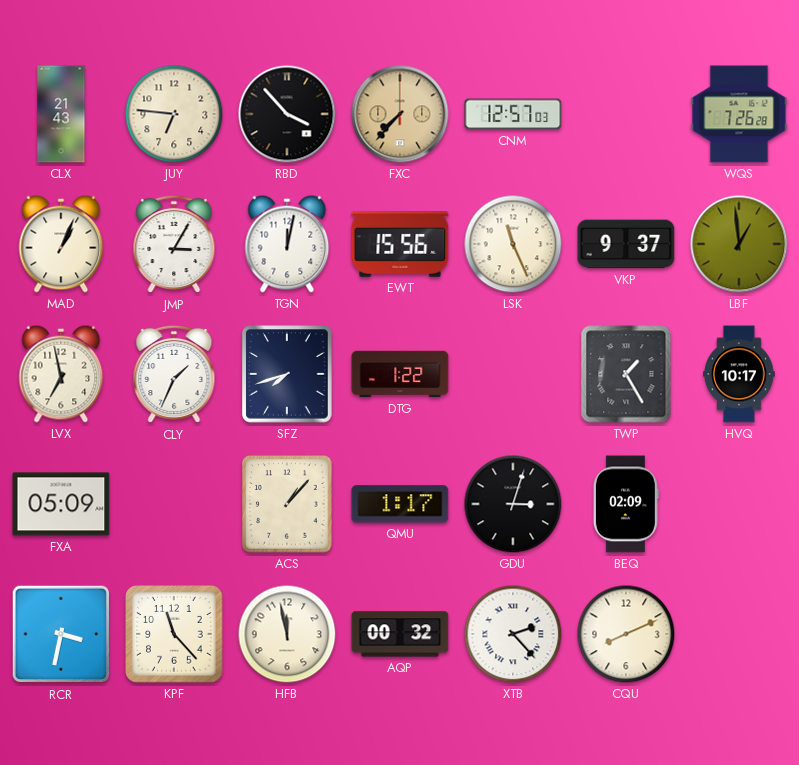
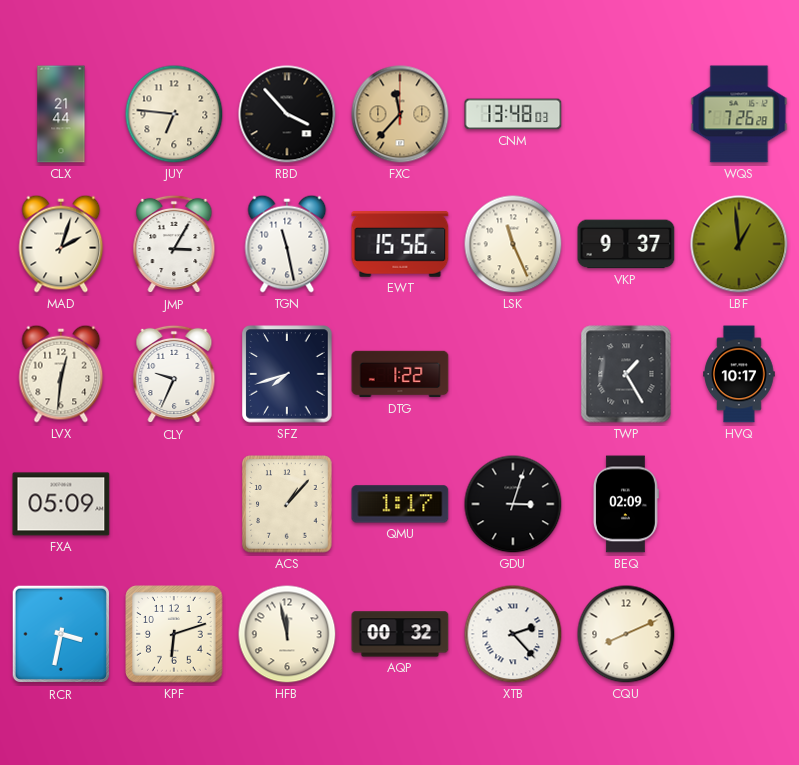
CLX: 21:43 -> 21:44 (61, 114)
FXC: 7:37 -> 11:37 (400, 114)
CNM: 12:57 -> 13:48 (513, 114)
MAD: 1:04 -> 2:03 (61, 244)
TGN: 12:02 -> 11:28 (287, 244)
LVX: 6:58 -> 12:31 (61, 374)
CLY: 1:34 -> 9:34 (174, 374)
KPF: 11:23 -> 6:12 (174, 634)
